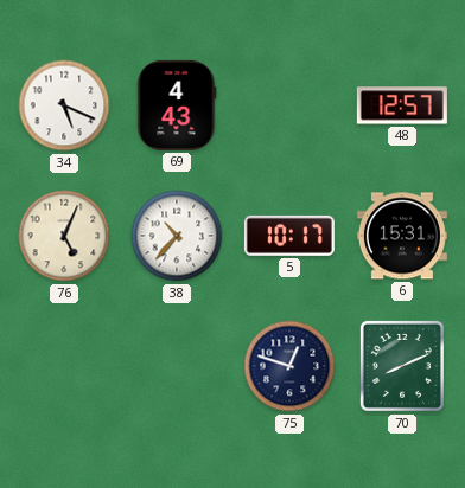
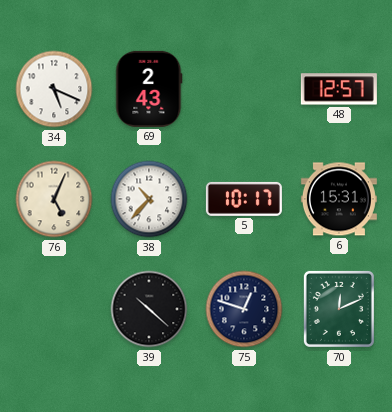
69: 4:43 -> 2:43 (149, 89)
39: none -> 10:22 (149, 309)
70: 8:11 -> 12:11 (339, 309)
